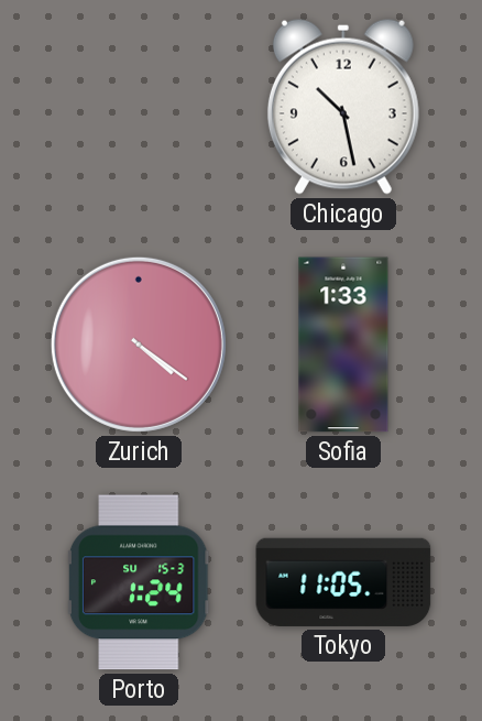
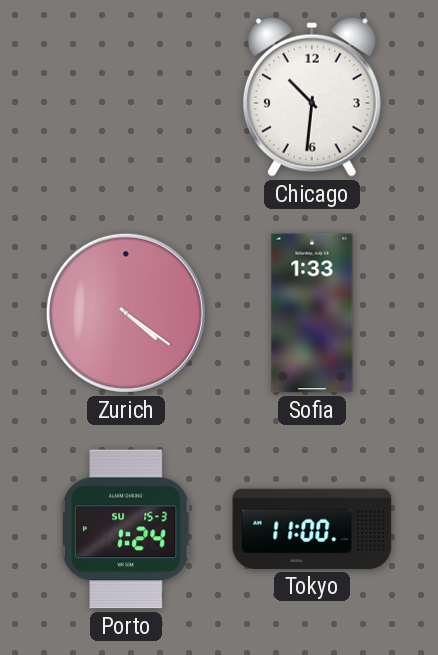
Chicago: 10:28 -> 10:31 (312, 97)
Tokyo: 11:05 -> 11:00 (312, 529)
